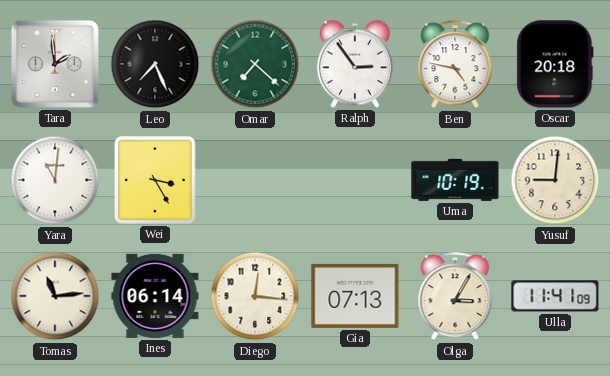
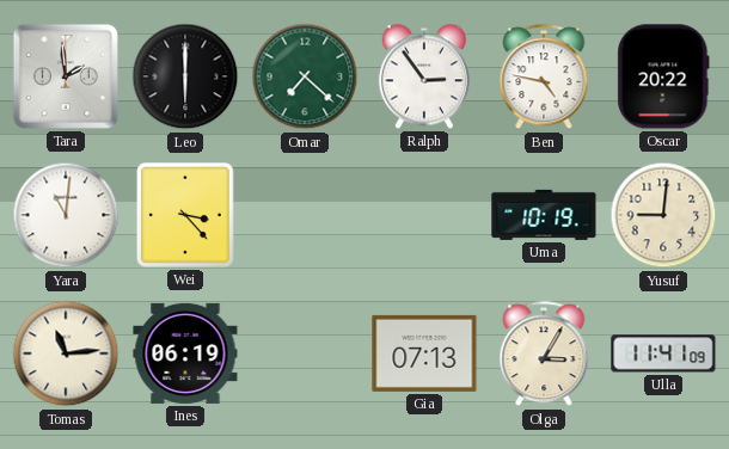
Leo: 7:26 -> 6:00 (185, 76)
Oscar: 20:18 -> 20:22 (663, 76)
Wei: 3:25 -> 3:23 (185, 215)
Ines: 06:14 -> 06:19 (185, 353)
Diego: 12:16 -> none (255, 296)
